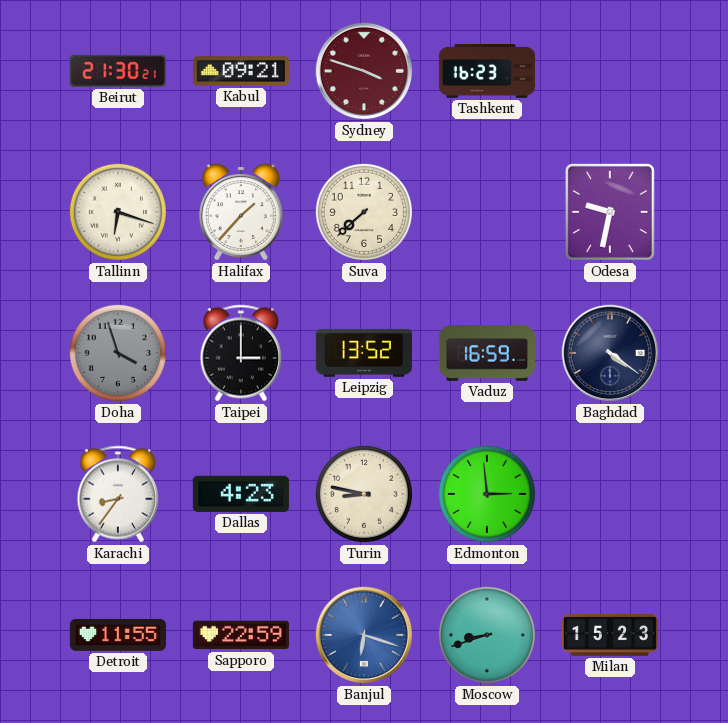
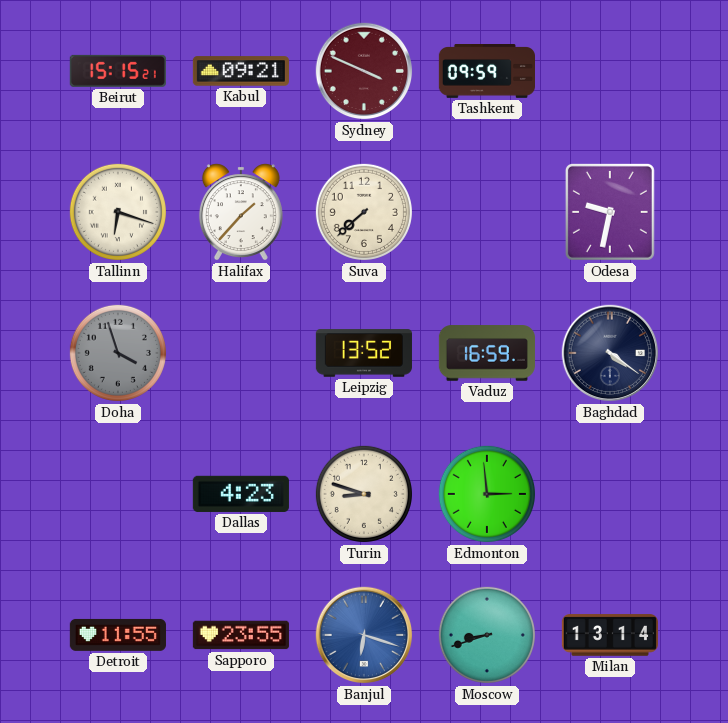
Beirut: 21:30 -> 15:15 (118, 71)
Sydney: 3:48 -> 3:49 (364, 71)
Tashkent: 16:23 -> 09:59 (486, 72)
Taipei: 3:00 -> none (241, 353)
Karachi: 8:36 -> none (118, 494)
Turin: 8:47 -> 8:48 (364, 494)
Sapporo: 22:59 -> 23:55 (241, 635)
Milan: 15:23 -> 13:14 (610, 635)
